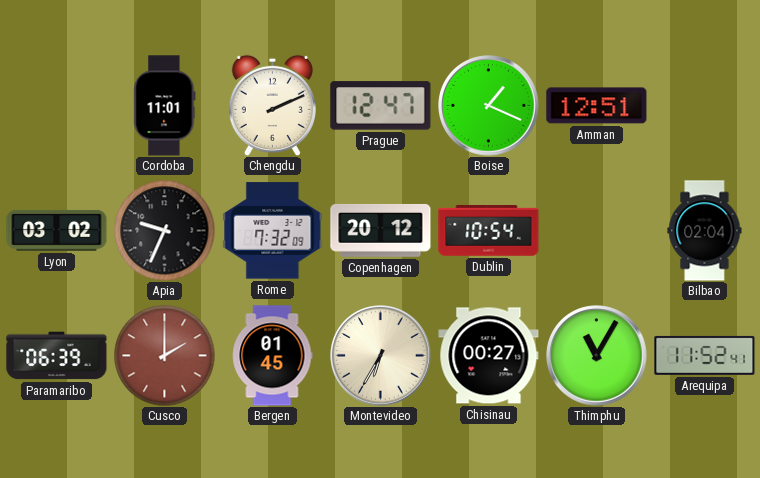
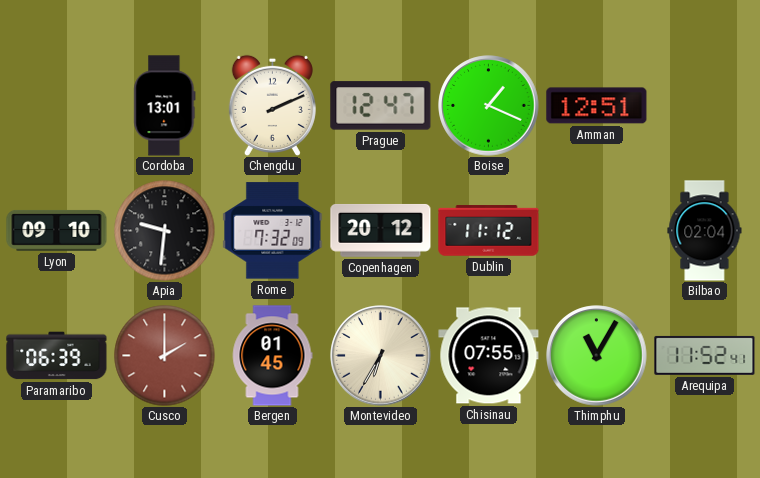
Cordoba: 11:01 -> 13:01 (165, 106)
Lyon: 03:02 -> 09:10 (57, 230)
Apia: 9:34 -> 9:31 (165, 231)
Dublin: 10:54 -> 11:12 (489, 231)
Chisinau: 00:27 -> 07:55 (489, 356)
